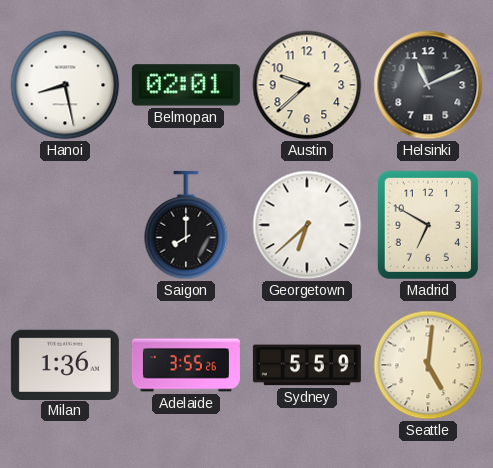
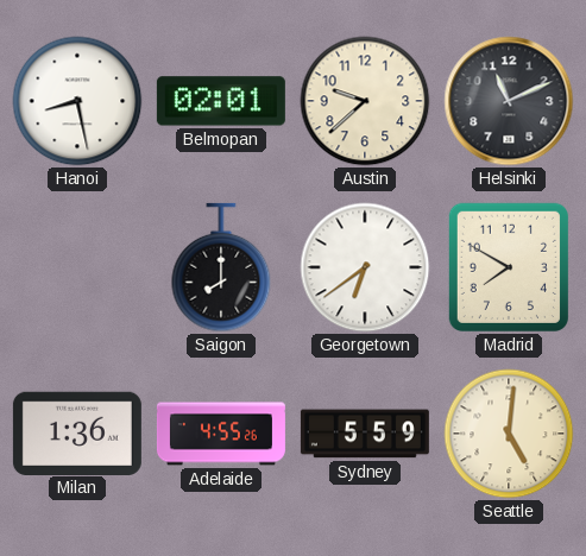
Georgetown: 6:38 -> 6:39 (365, 267)
Madrid: 6:50 -> 7:50 (509, 267)
Adelaide: 3:55 -> 4:55 (221, 434)
